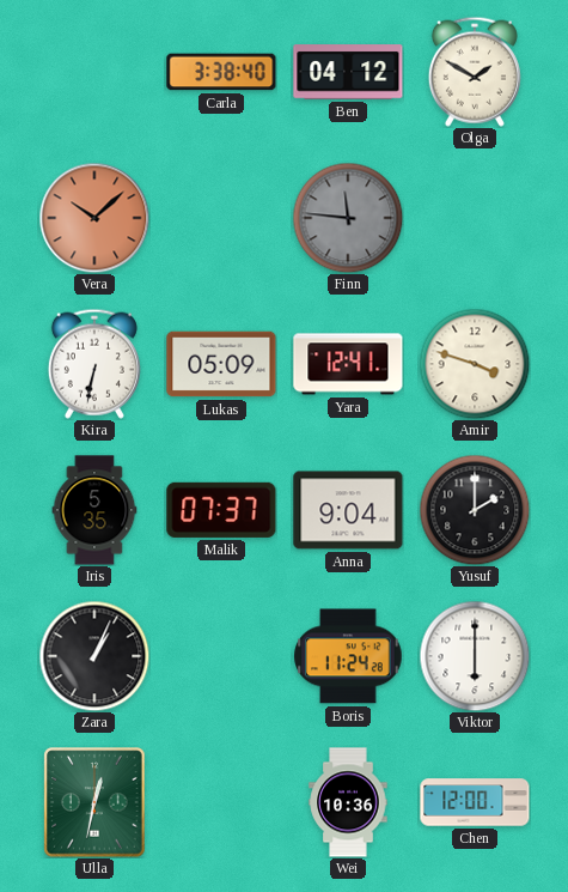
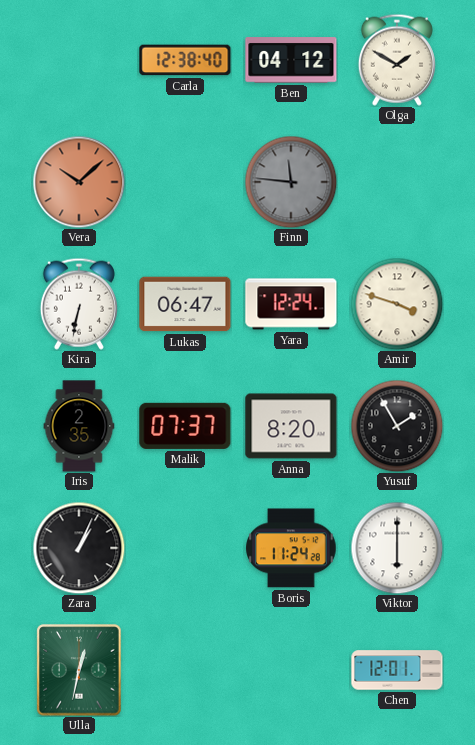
Carla: 3:38 -> 12:38 (185, 60)
Lukas: 05:09 -> 06:47 (185, 304)
Yara: 12:41 -> 12:24 (291, 304)
Iris: 5:35 -> 2:35 (79, 426)
Anna: 9:04 -> 8:20 (291, 426)
Yusuf: 2:00 -> 1:55 (397, 426)
Wei: 10:36 -> none (348, 802)
Chen: 12:00 -> 12:01 (397, 670)
